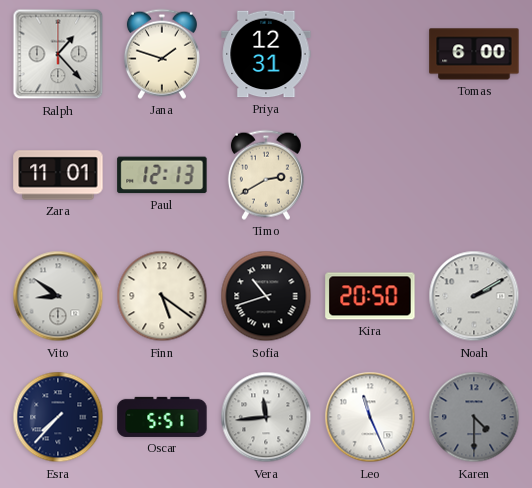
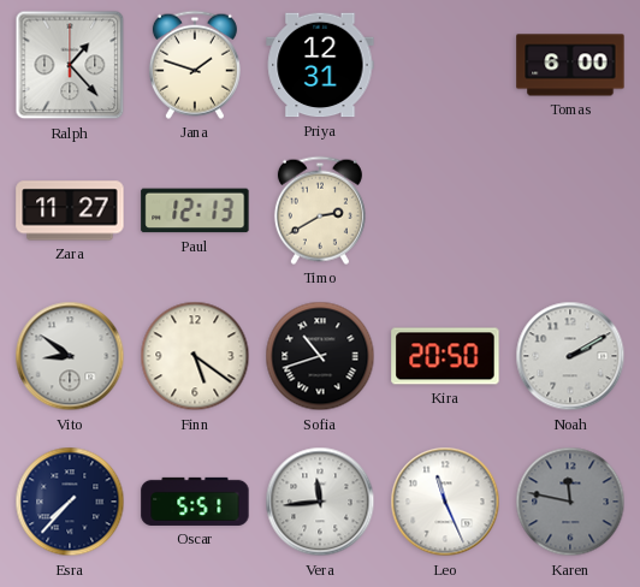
Zara: 11:01 -> 11:27 (70, 211)
Karen: 4:30 -> 11:47 (570, 502)
